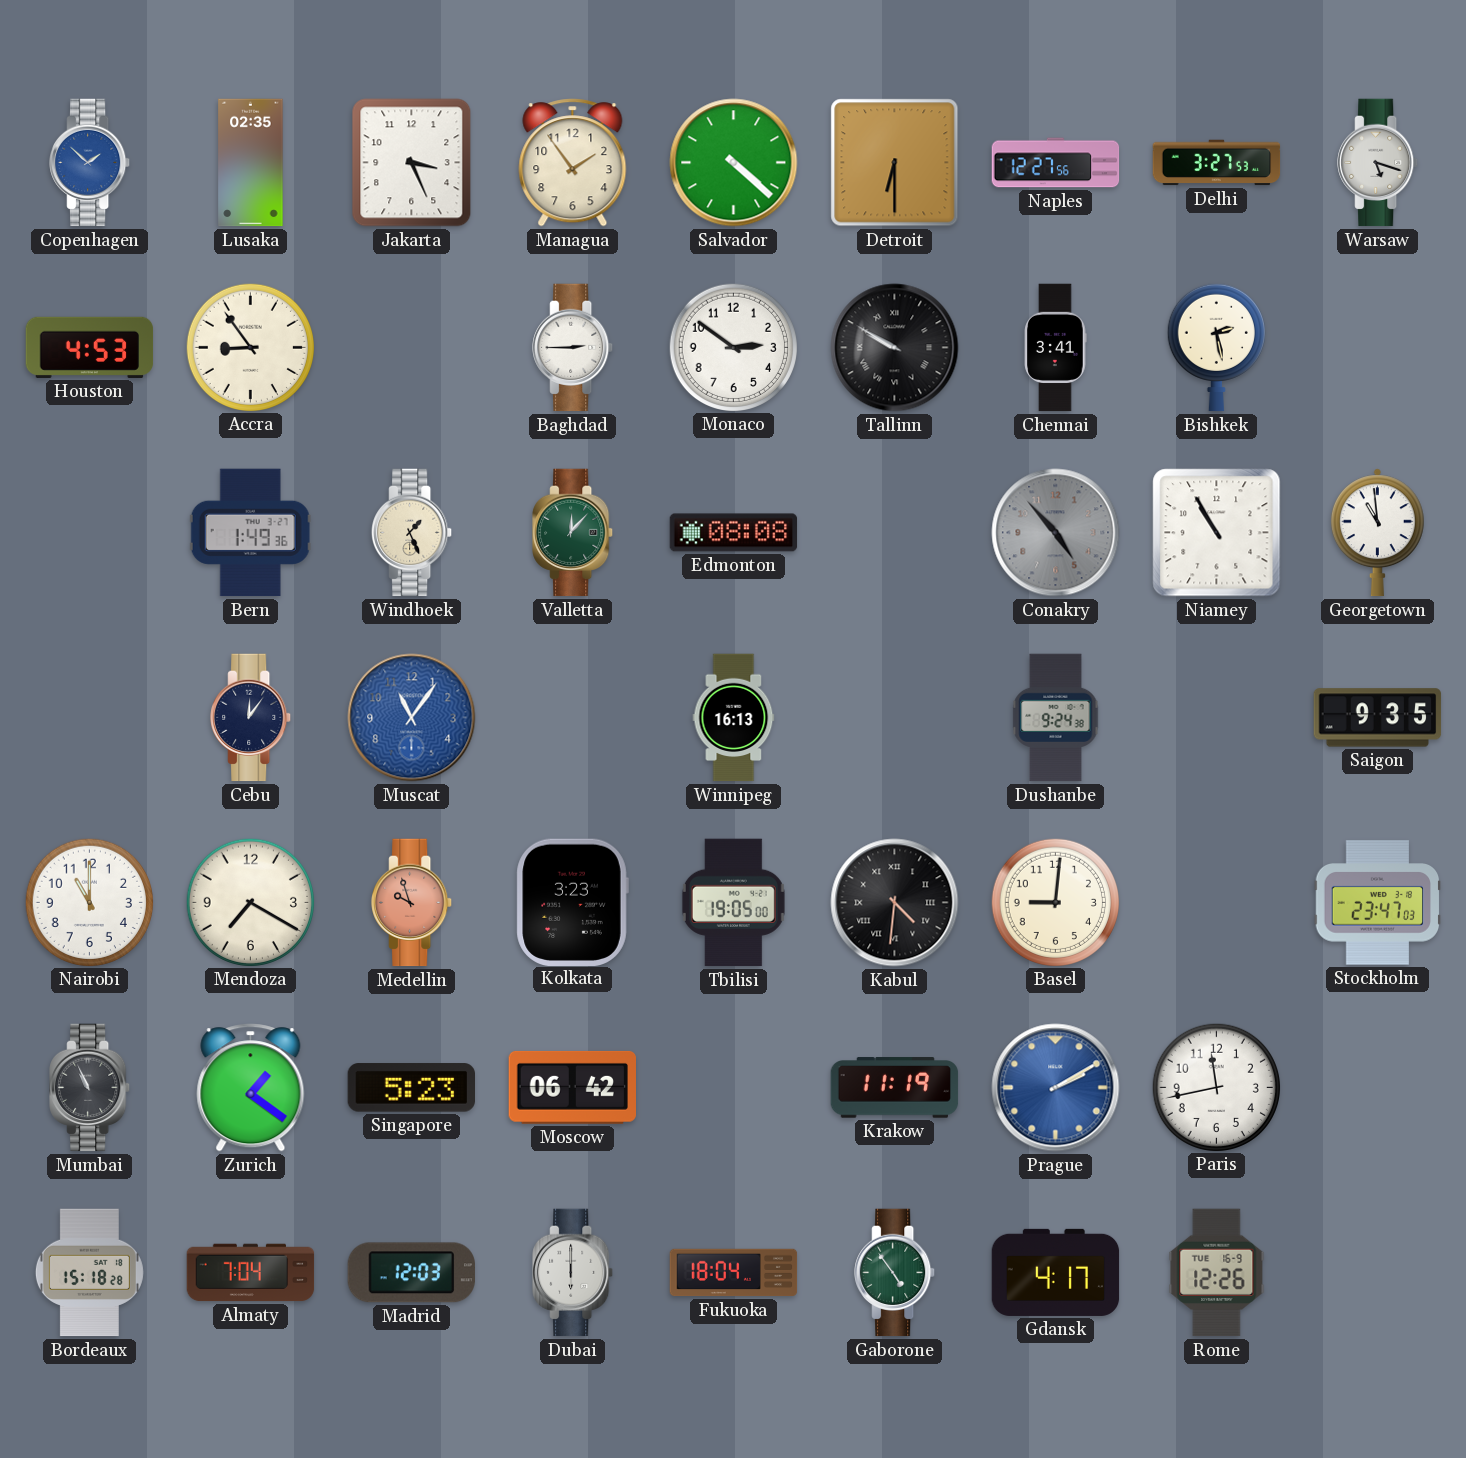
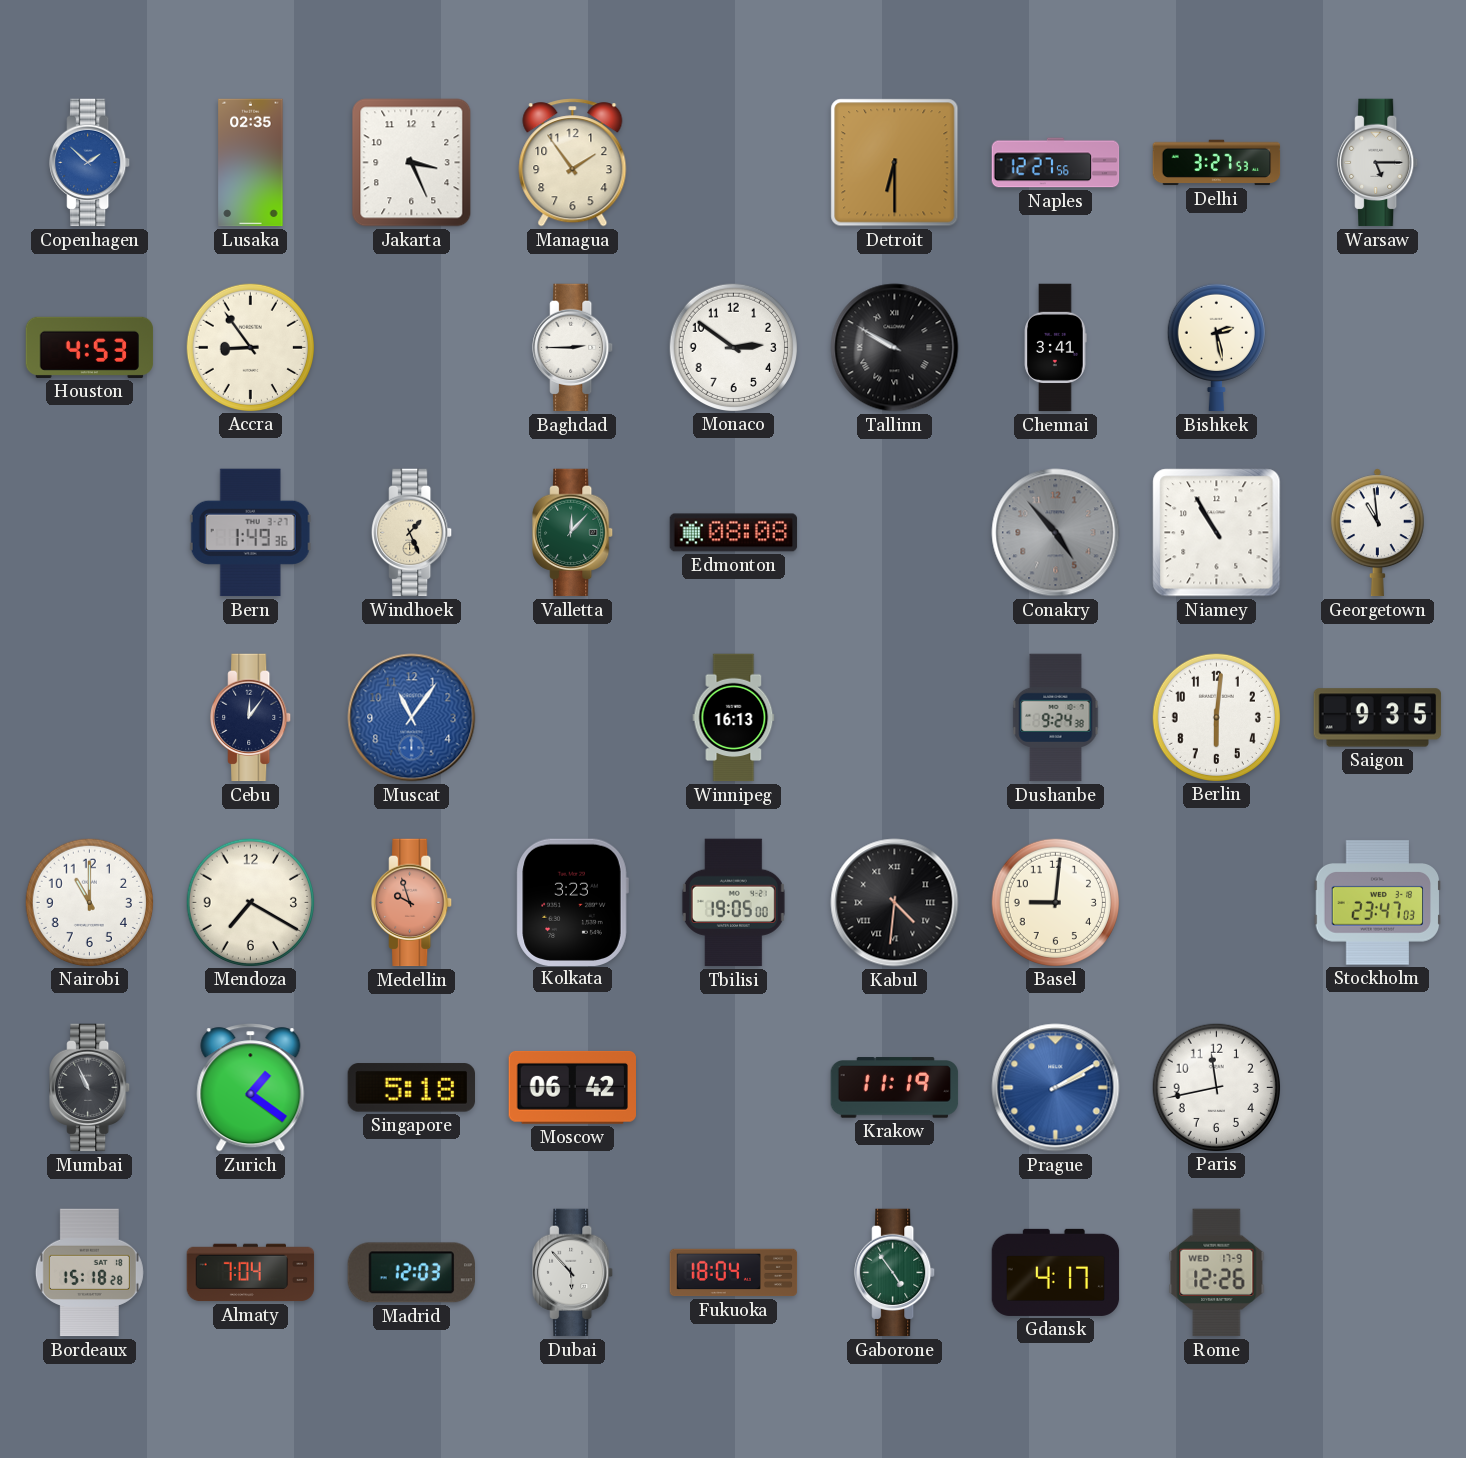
Salvador: 4:22 -> none (734, 163)
Warsaw: 5:18 -> 5:15 (1378, 163)
Berlin: none -> 6:01 (1216, 717)
Singapore: 5:23 -> 5:18 (411, 1088)
Dubai: 6:00 -> 5:53 (573, 1273)
Rome date: TUE 16-9 -> WED 17-9 (1217, 1273)
